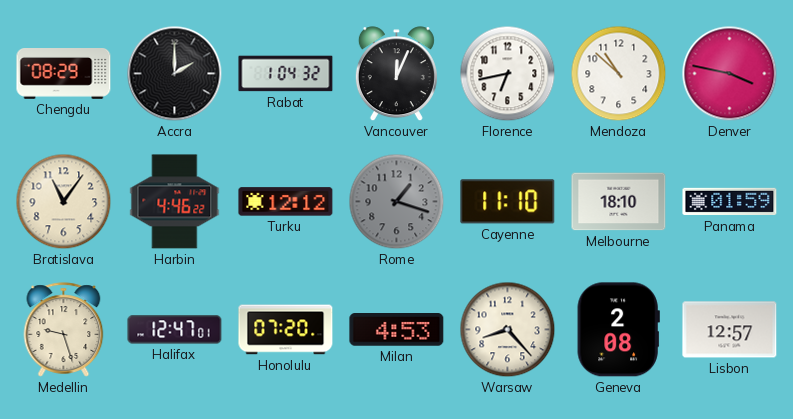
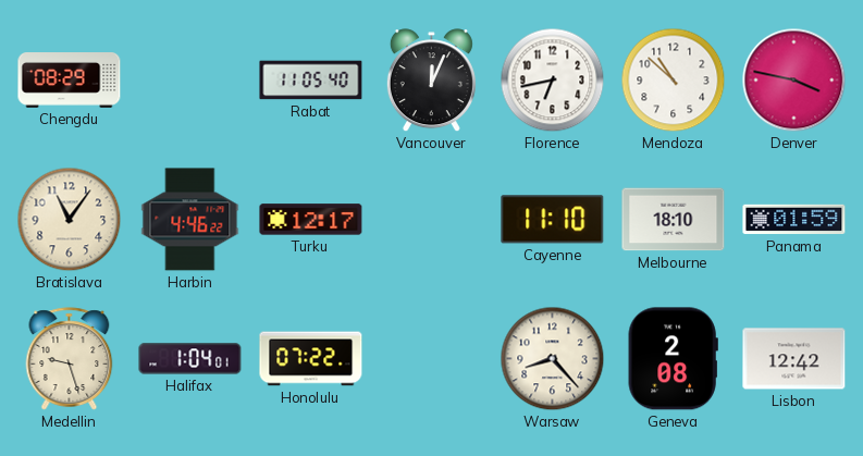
Accra: 2:00 -> none (175, 74)
Rabat: 1:04 -> 11:05 (311, 81)
Turku: 12:12 -> 12:17 (311, 220)
Rome: 1:18 -> none (397, 202)
Halifax: 12:47 -> 1:04 (190, 359)
Honolulu: 07:20 -> 07:22 (311, 359)
Milan: 4:53 -> none (397, 330)
Lisbon: 12:57 -> 12:42 (794, 359)
